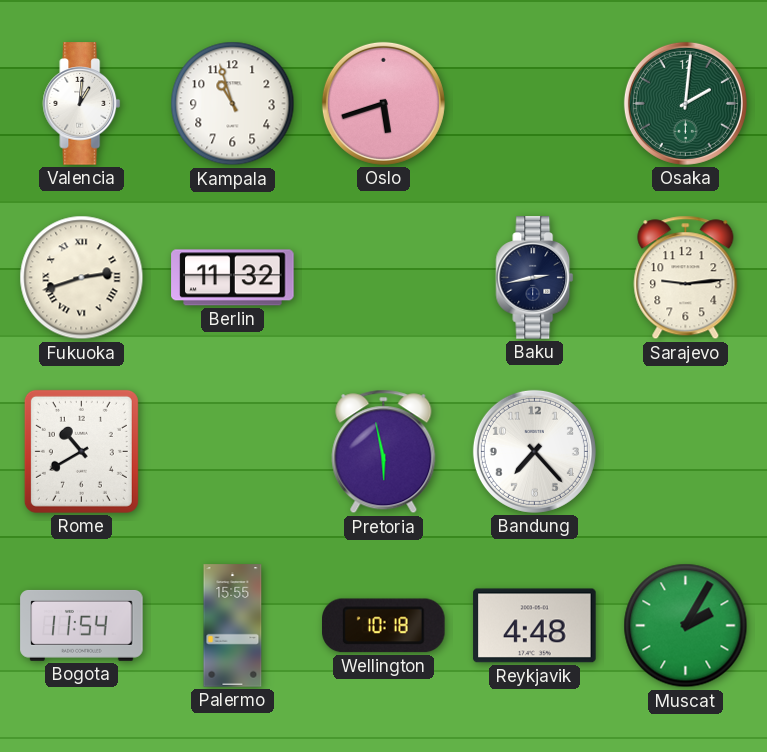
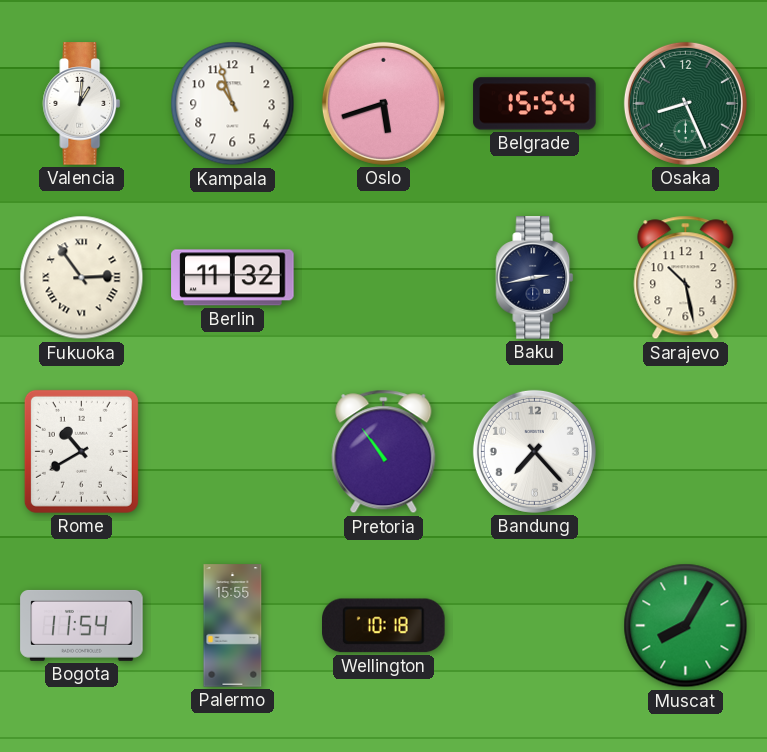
Belgrade: none -> 15:54 (535, 104)
Osaka: 2:01 -> 8:26 (685, 103)
Fukuoka: 2:42 -> 2:54 (82, 278)
Sarajevo: 9:14 -> 10:28 (686, 278)
Pretoria: 5:58 -> 10:54 (384, 452)
Reykjavik: 4:48 -> none (535, 626)
Muscat: 2:05 -> 8:05 (686, 626)
